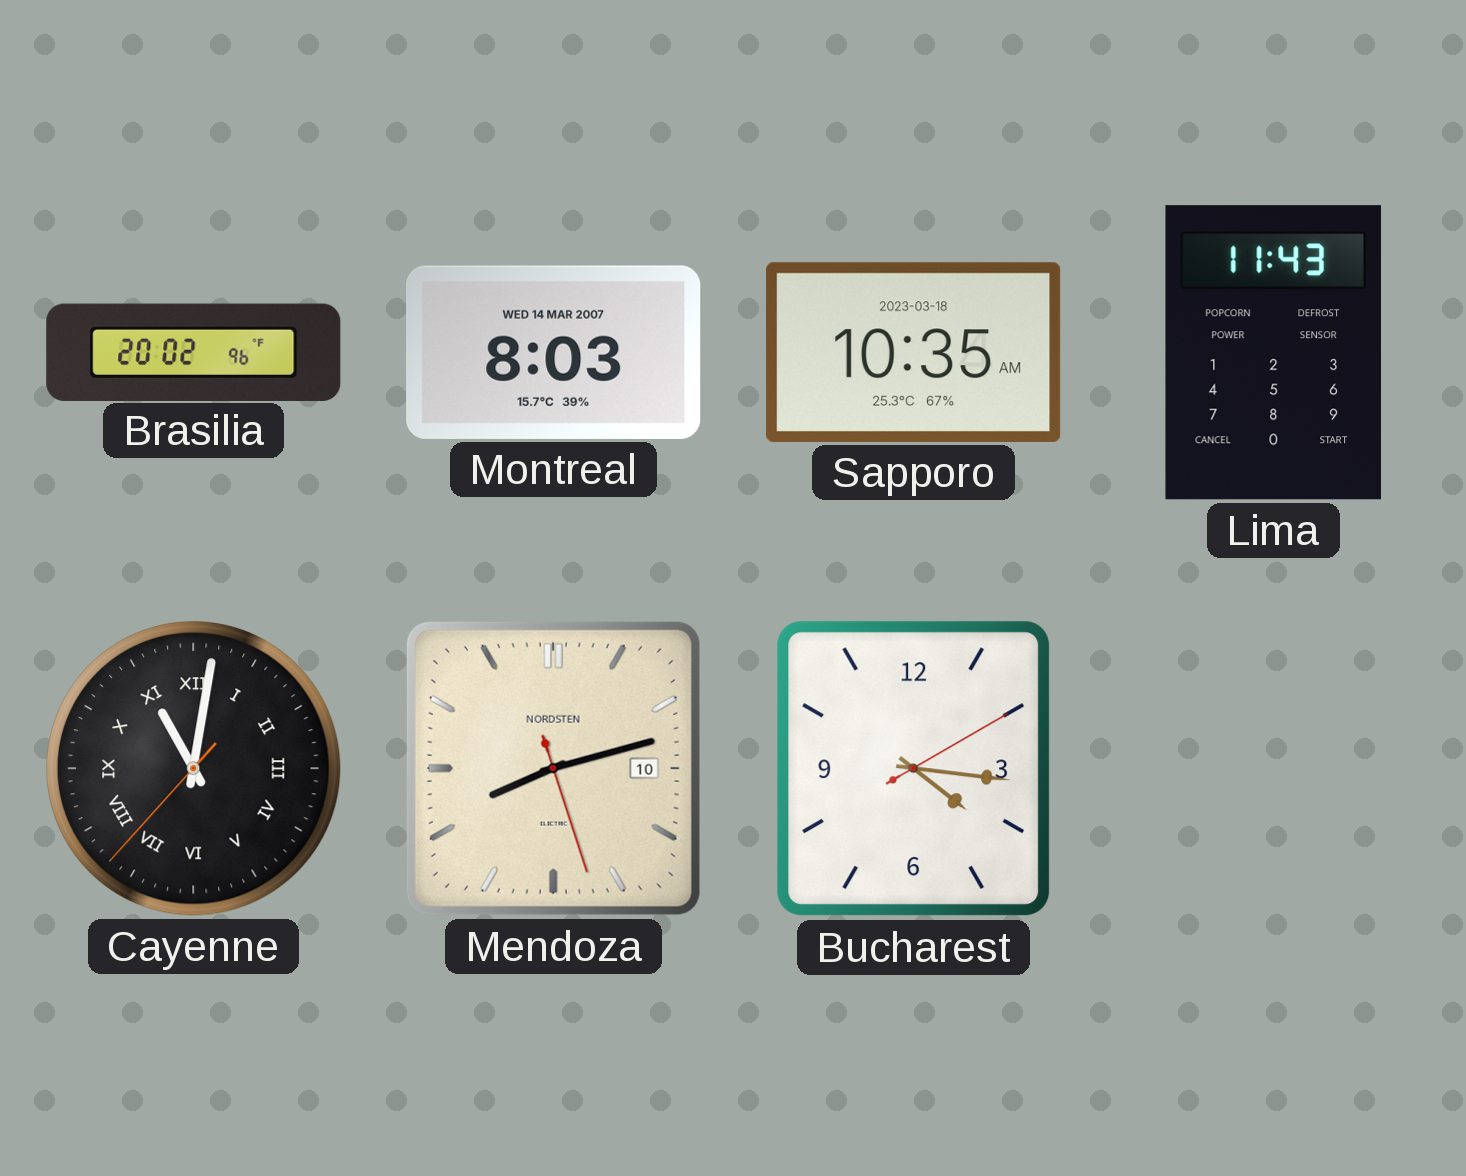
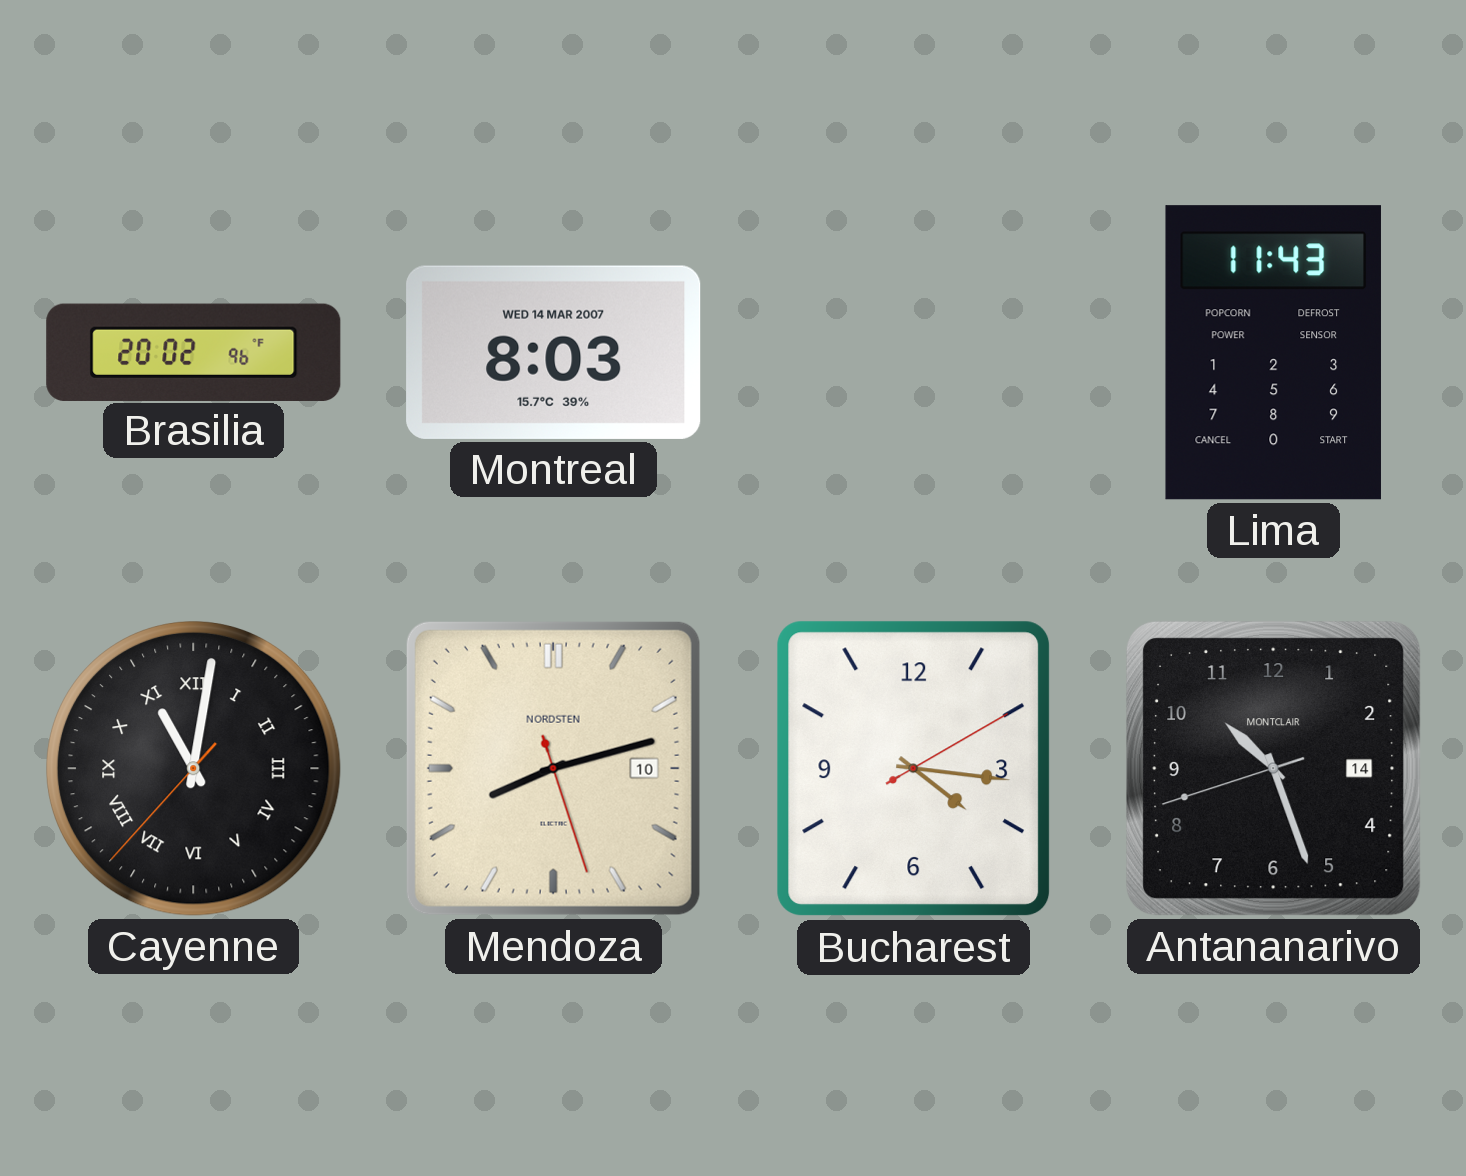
Sapporo: 10:35 -> none (914, 352)
Antananarivo: none -> 10:26 (1273, 768)
